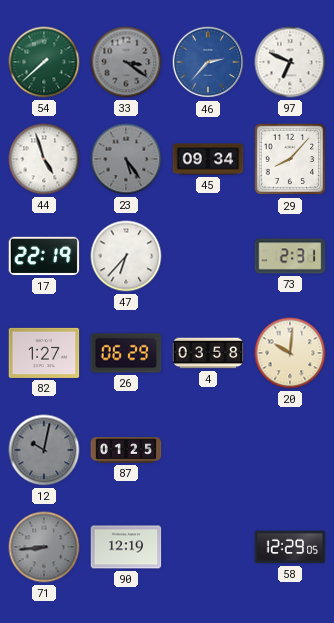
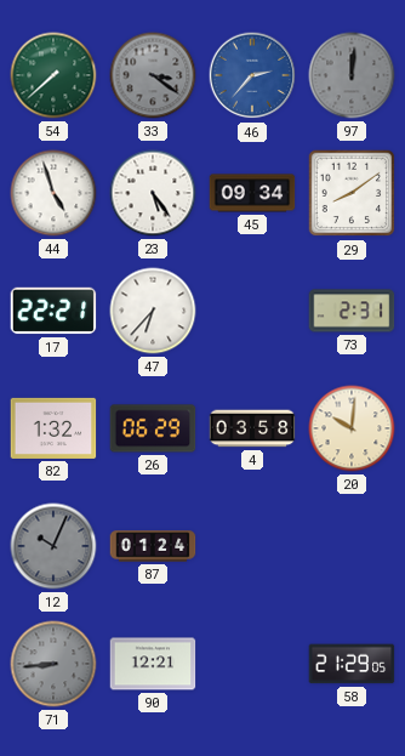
97: 6:49 -> 12:01 (352, 75)
97 dial: white -> grey (352, 75)
23 dial: grey -> white (153, 193)
29: 8:07 -> 8:09 (352, 193)
17: 22:19 -> 22:21 (53, 311)
82: 1:27 -> 1:32 (53, 428)
12: 10:02 -> 10:04 (53, 546)
87: 01:25 -> 01:24 (153, 546)
90: 12:19 -> 12:21 (153, 664)
58: 12:29 -> 21:29 (352, 664)
